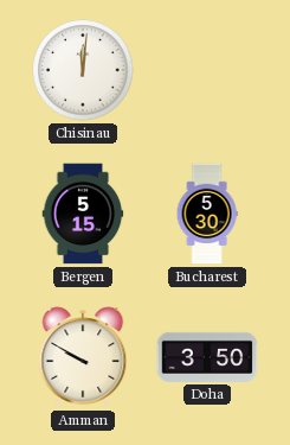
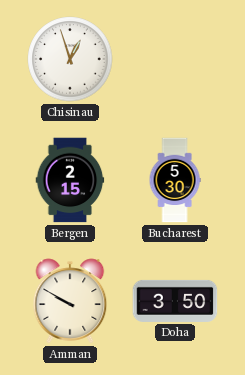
Chisinau: 12:01 -> 12:57 (70, 59)
Bergen: 5:15 -> 2:15 (70, 180)
